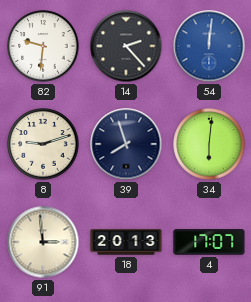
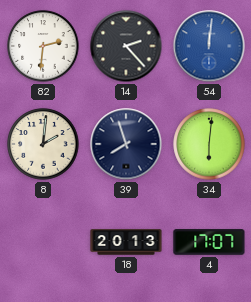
82: 9:31 -> 2:31 (43, 46)
8: 9:12 -> 2:01 (43, 144)
91: 2:59 -> none (43, 242)
